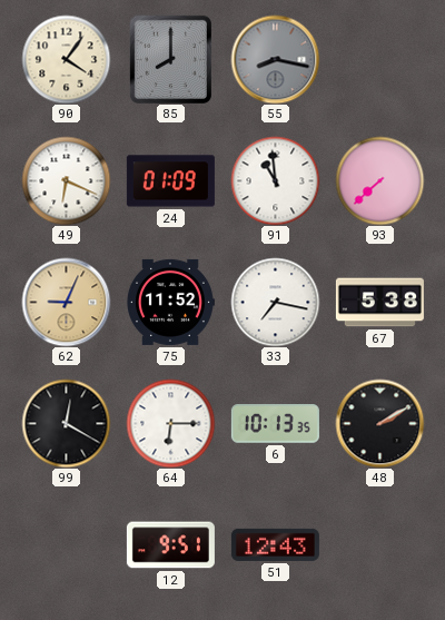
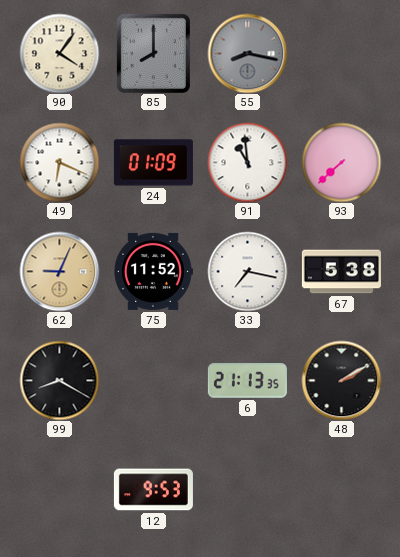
99: 12:20 -> 8:20 (59, 380)
64: 6:15 -> none (170, 423)
6: 10:13 -> 21:13 (247, 381)
12: 9:51 -> 9:53 (153, 490)
51: 12:43 -> none (275, 544)
